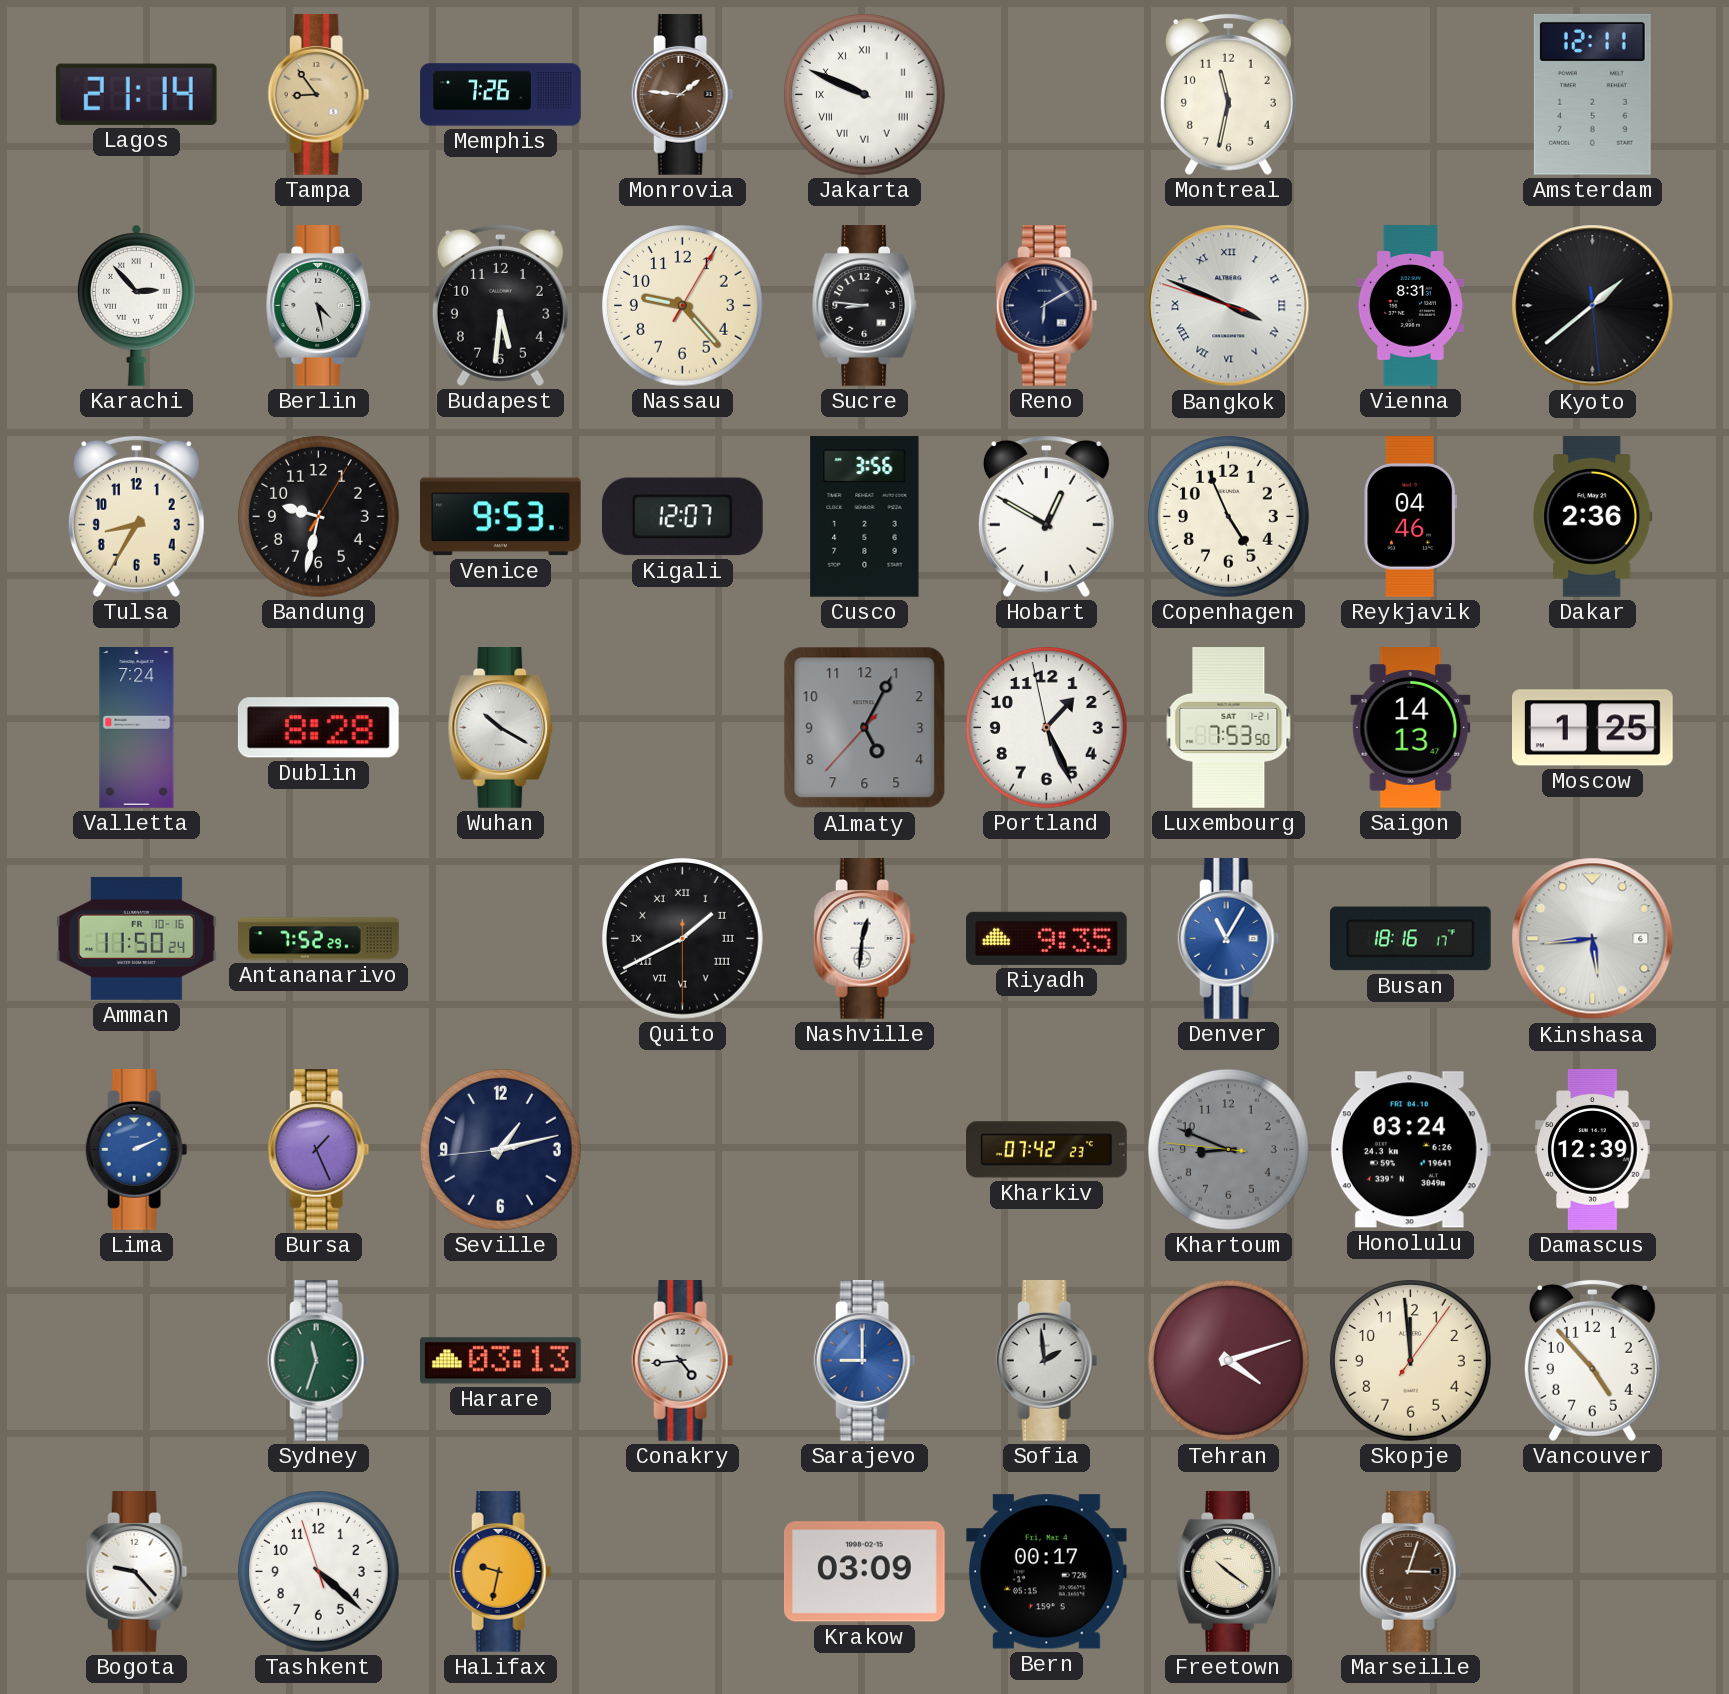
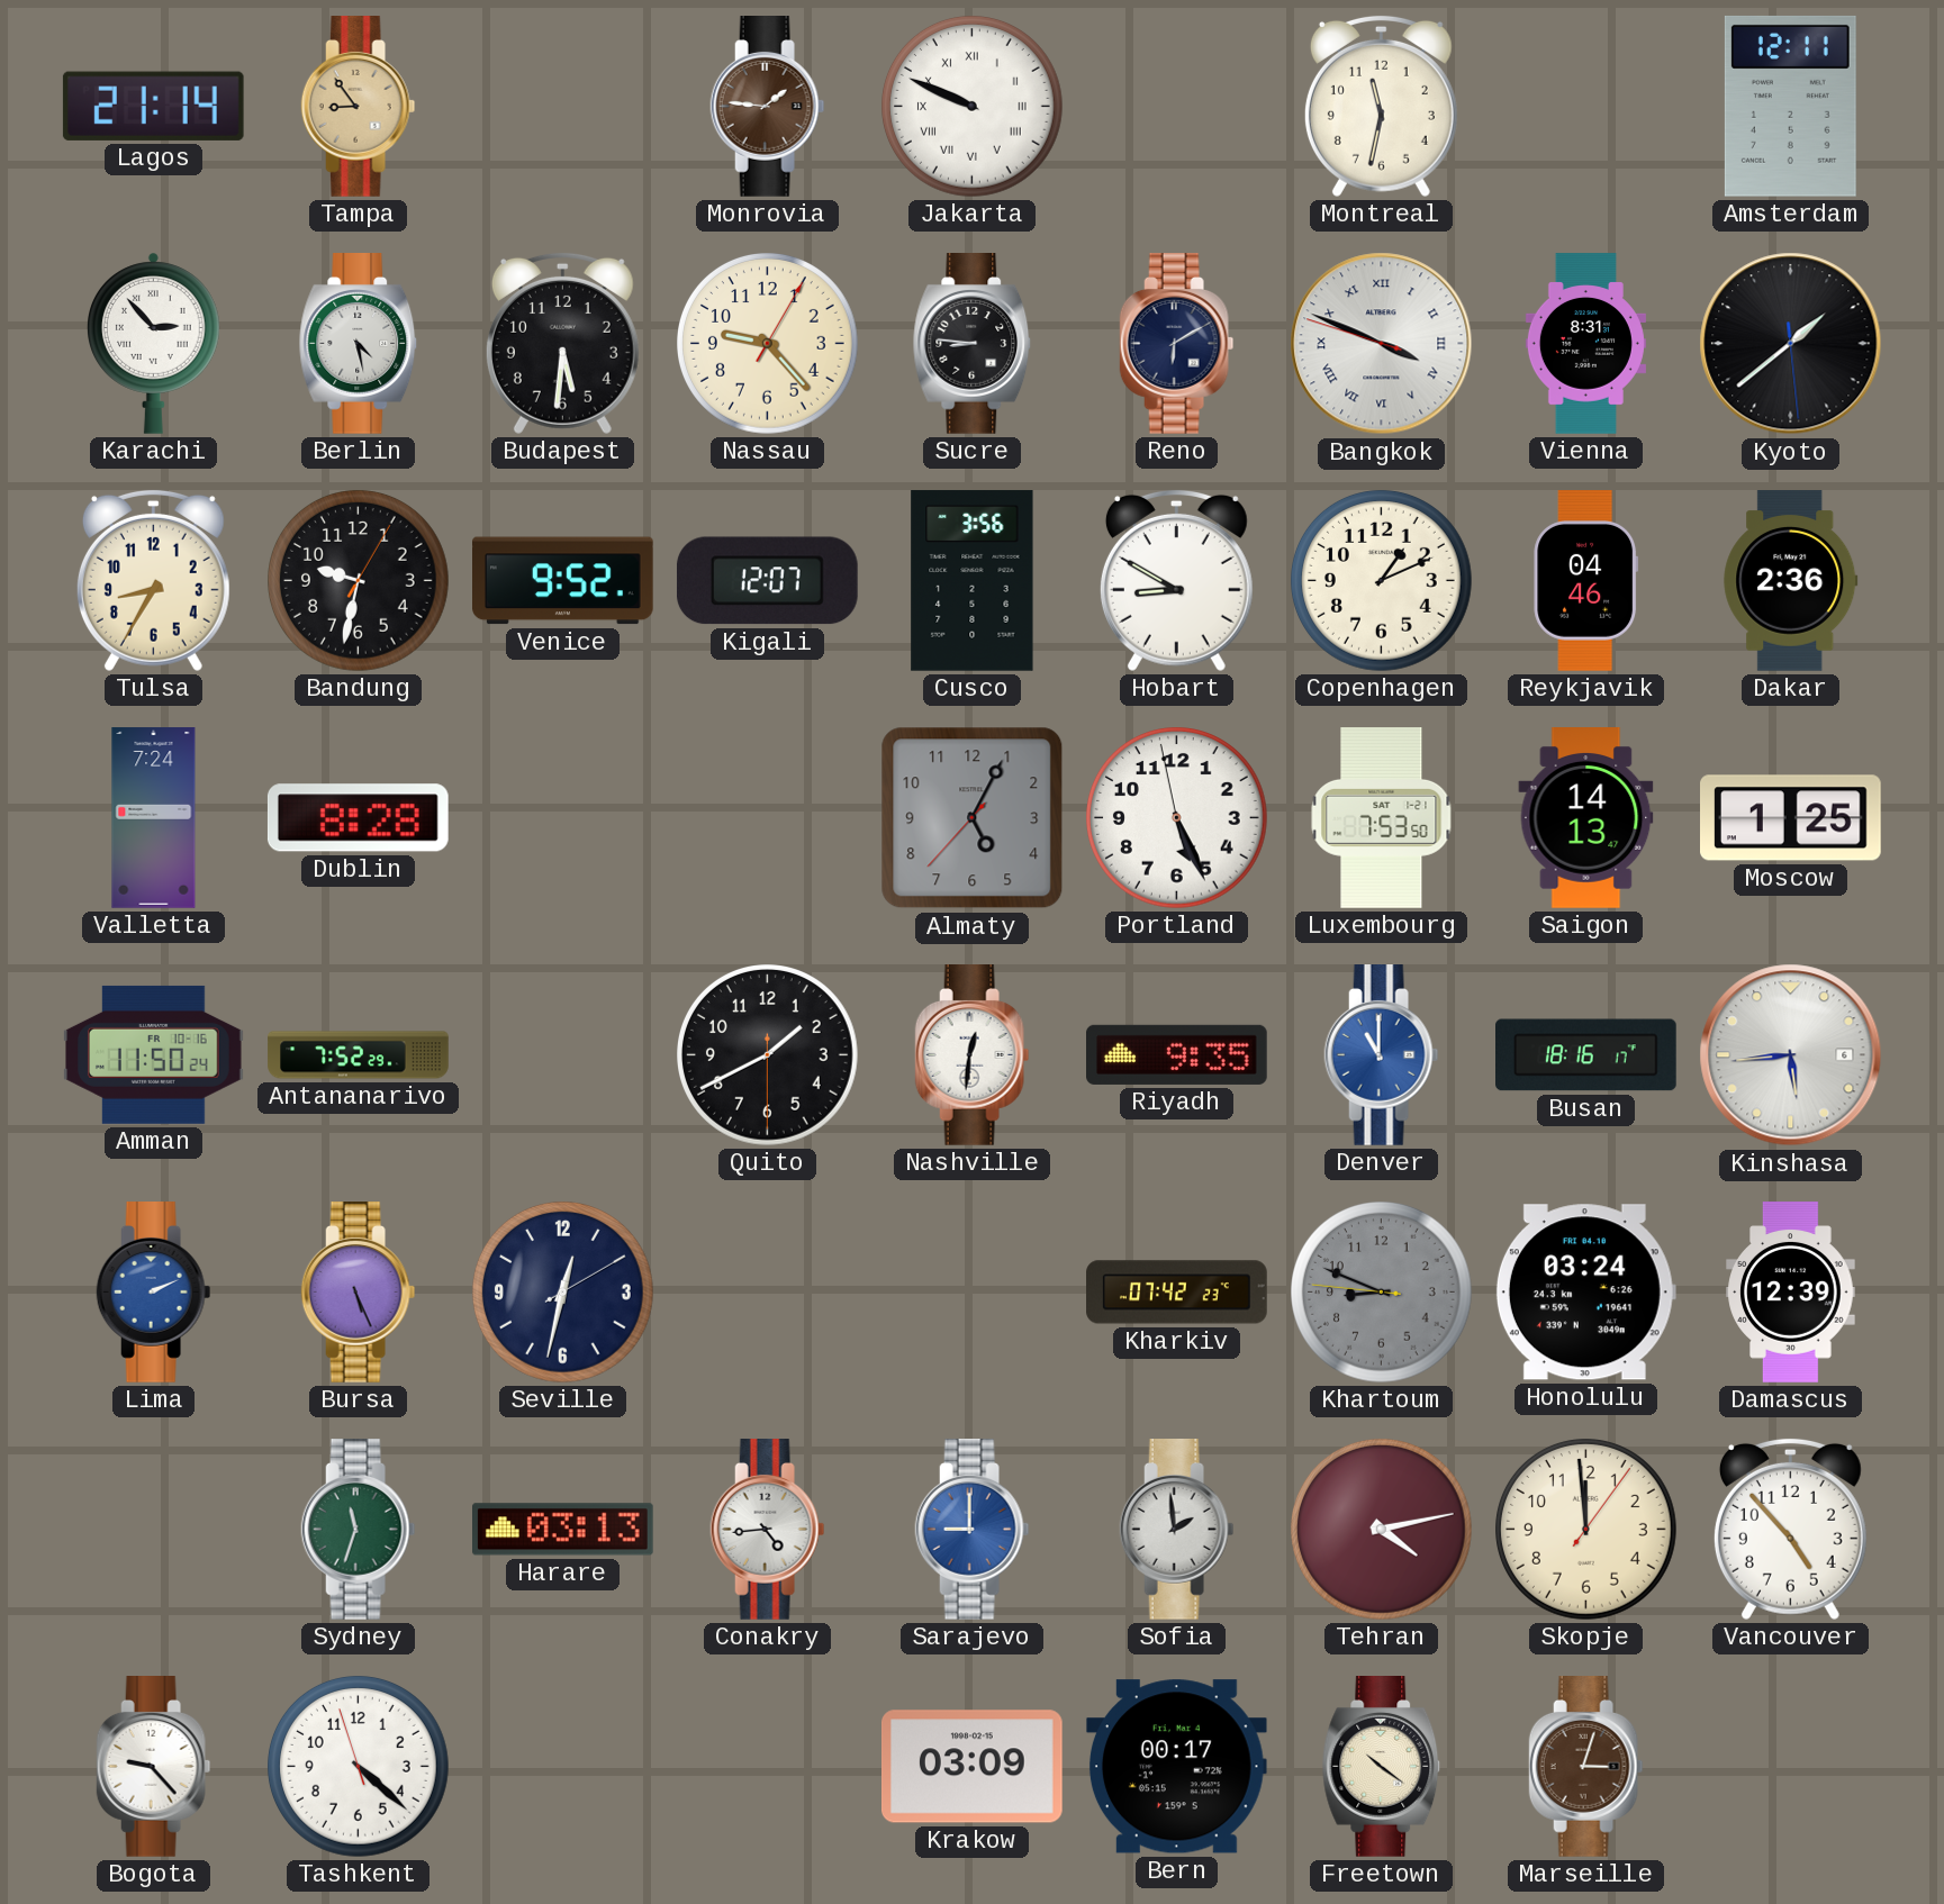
Memphis: 7:26 -> none (501, 95)
Venice: 9:53 -> 9:52 (563, 581)
Hobart: 12:50 -> 8:50 (1176, 580)
Copenhagen: 4:56 -> 1:11 (1382, 581)
Wuhan: 10:20 -> none (501, 728)
Portland: 1:25 -> 5:25 (1177, 818)
Quito numerals: Roman -> Arabic (768, 1055)
Denver: 11:05 -> 11:00 (1382, 1055)
Bursa: 1:26 -> 5:26 (359, 1293)
Seville: 1:12 -> 12:32 (563, 1293)
Tehran: 4:12 -> 4:13 (1382, 1530)
Halifax: 9:32 -> none (501, 1572)
